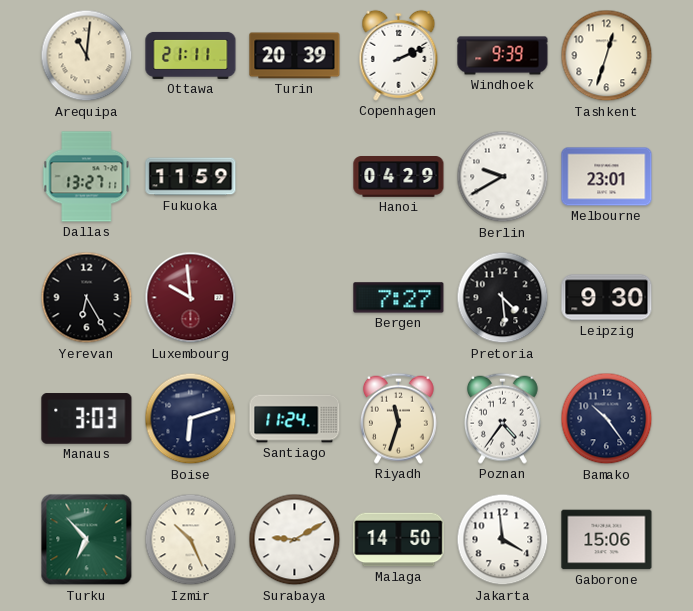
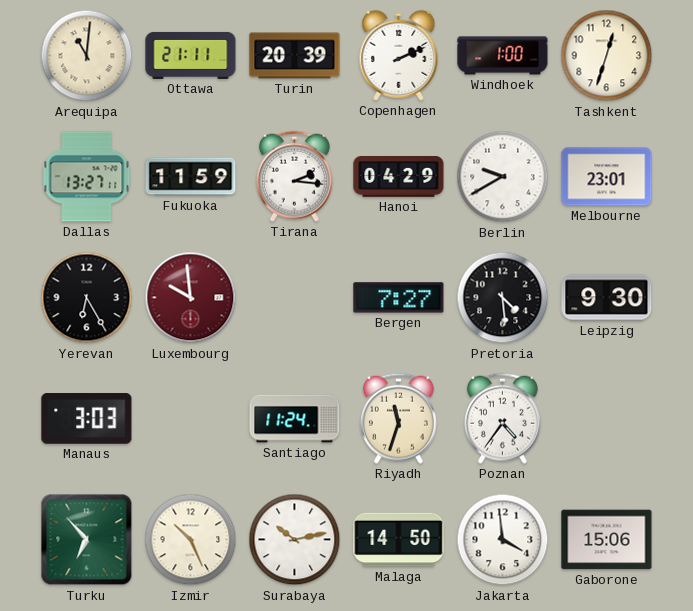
Windhoek: 9:39 -> 1:00 (503, 56)
Tirana: none -> 2:16 (294, 176)
Boise: 6:12 -> none (191, 419)
Bamako: 10:24 -> none (607, 419)
Surabaya: 9:10 -> 10:13 (295, 540)
